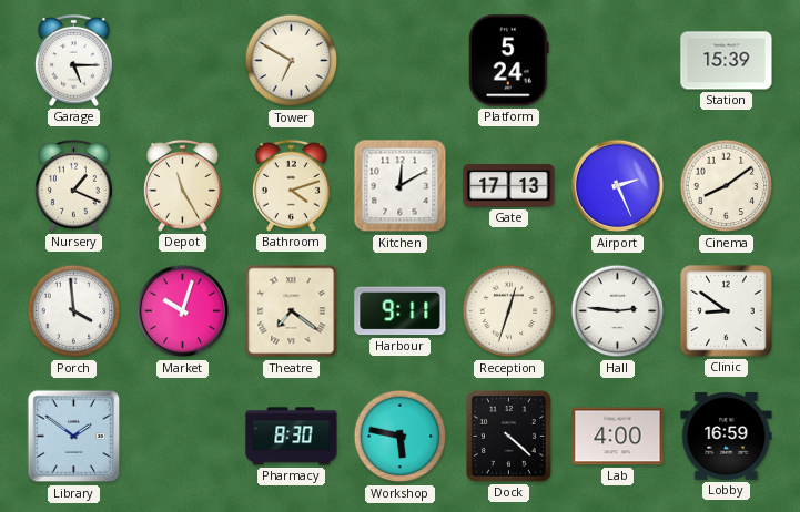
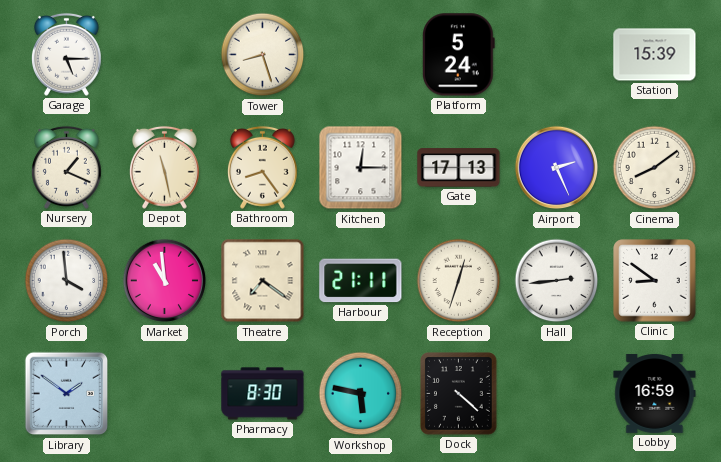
Tower: 6:50 -> 8:27 (263, 55)
Depot: 11:25 -> 11:28 (164, 167)
Bathroom: 4:12 -> 8:24 (262, 167)
Kitchen: 12:10 -> 12:15 (361, 168)
Market: 10:03 -> 10:59 (165, 281)
Harbour: 9:11 -> 21:11 (361, 281)
Hall: 2:46 -> 2:44 (557, 281)
Lab: 4:00 -> none (618, 437)
